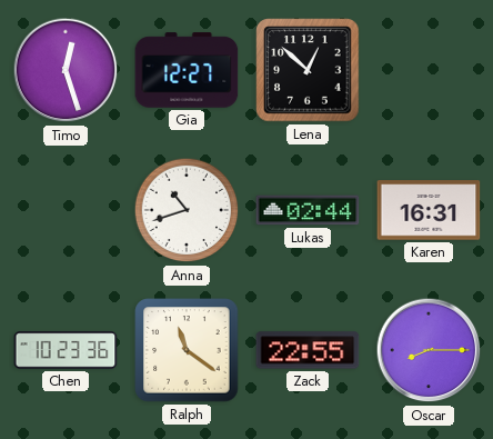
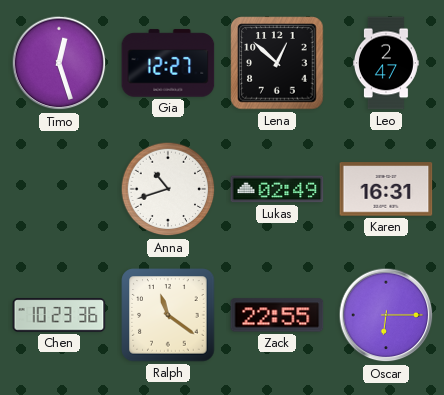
Leo: none -> 2:47 (386, 63)
Lukas: 02:44 -> 02:49 (277, 189)
Oscar: 8:15 -> 6:15 (386, 315)
